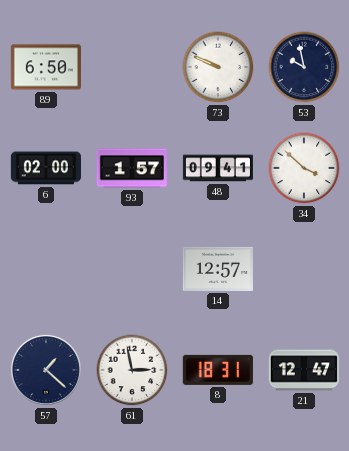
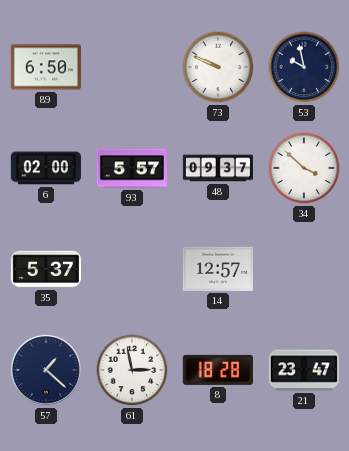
93: 1:57 -> 5:57 (132, 168)
48: 09:41 -> 09:37 (217, 168)
35: none -> 5:37 (45, 269)
8: 18:31 -> 18:28 (218, 370)
21: 12:47 -> 23:47 (303, 370)
